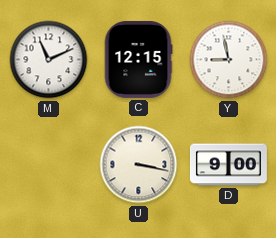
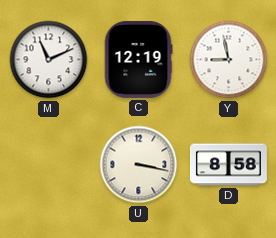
C: 12:15 -> 12:19 (138, 59)
D: 9:00 -> 8:58 (228, 165)
